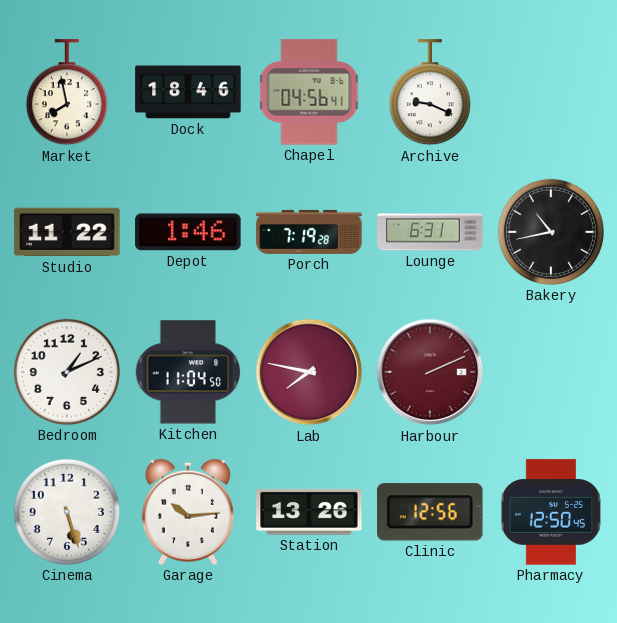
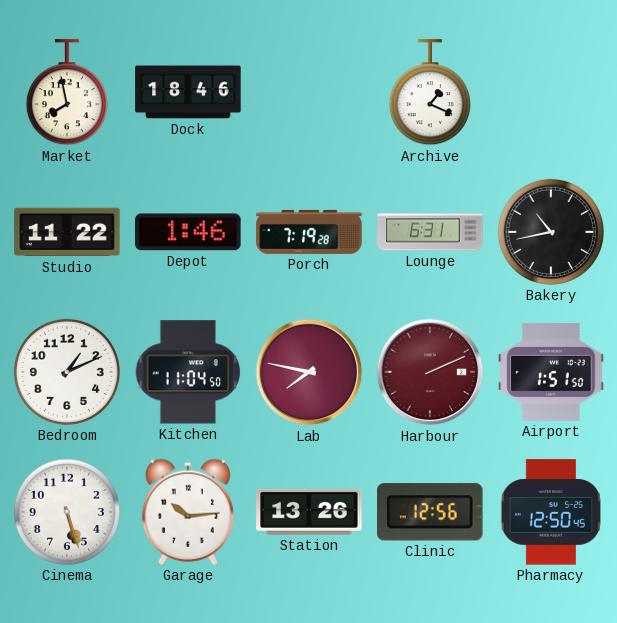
Chapel: 04:56 -> none (309, 92)
Archive: 9:19 -> 1:19 (430, 93)
Airport: none -> 1:51 (551, 372)
